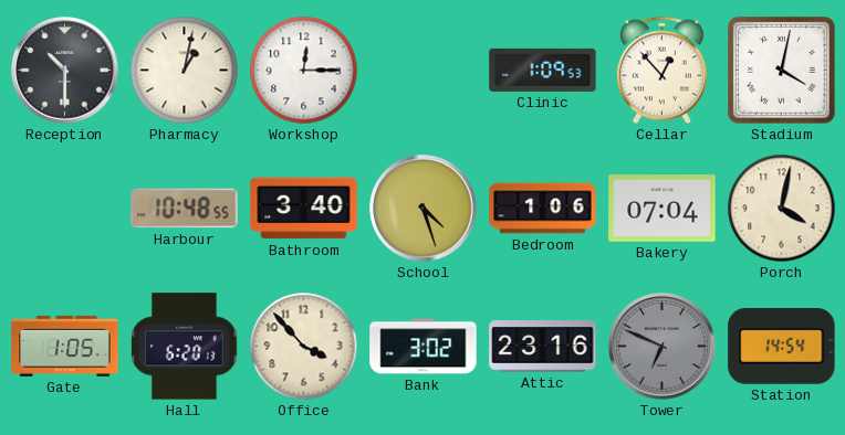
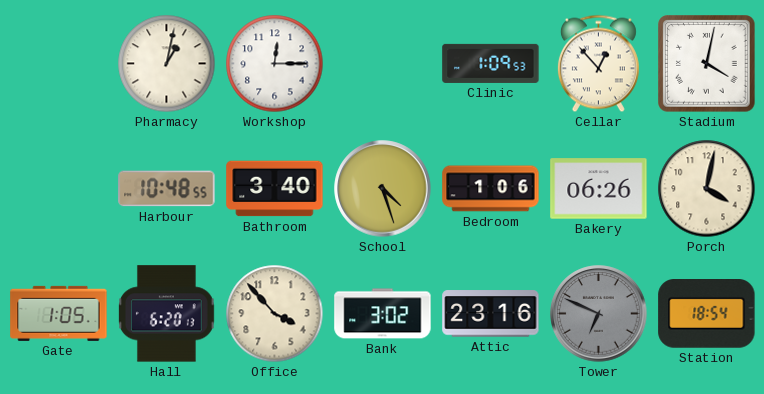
Reception: 10:30 -> none (65, 71)
Bakery: 07:04 -> 06:26 (599, 189)
Station: 14:54 -> 18:54 (707, 314)
